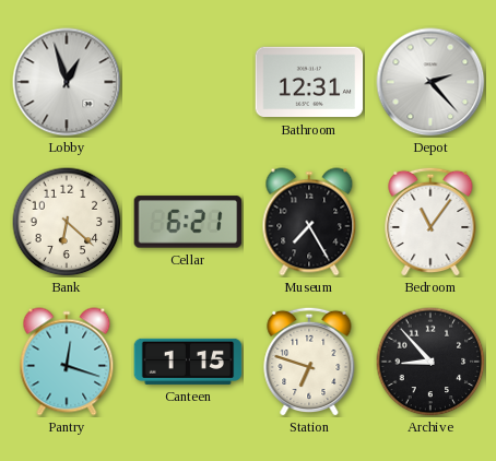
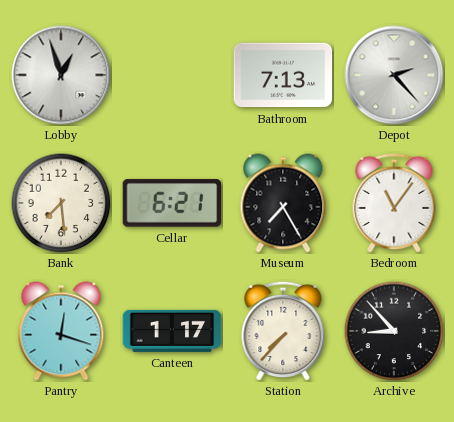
Bathroom: 12:31 -> 7:13 (283, 75)
Bank: 6:22 -> 7:29 (61, 203)
Canteen: 1:15 -> 1:17 (172, 331)
Station: 6:48 -> 7:37 (283, 331)
